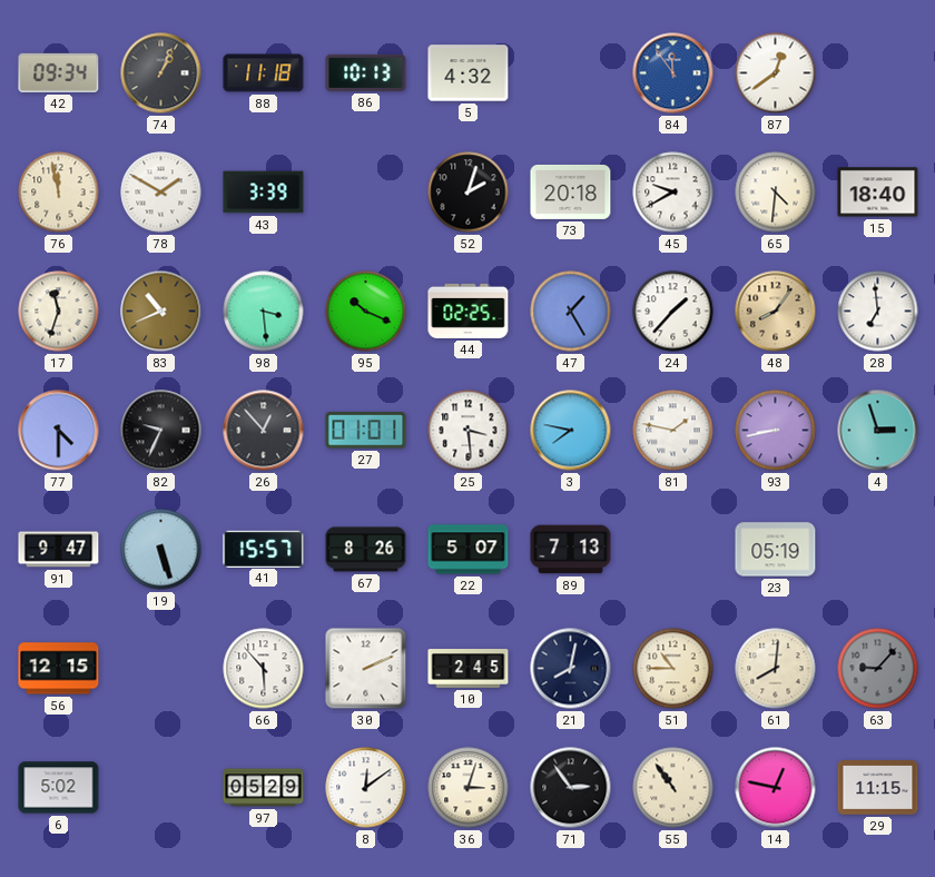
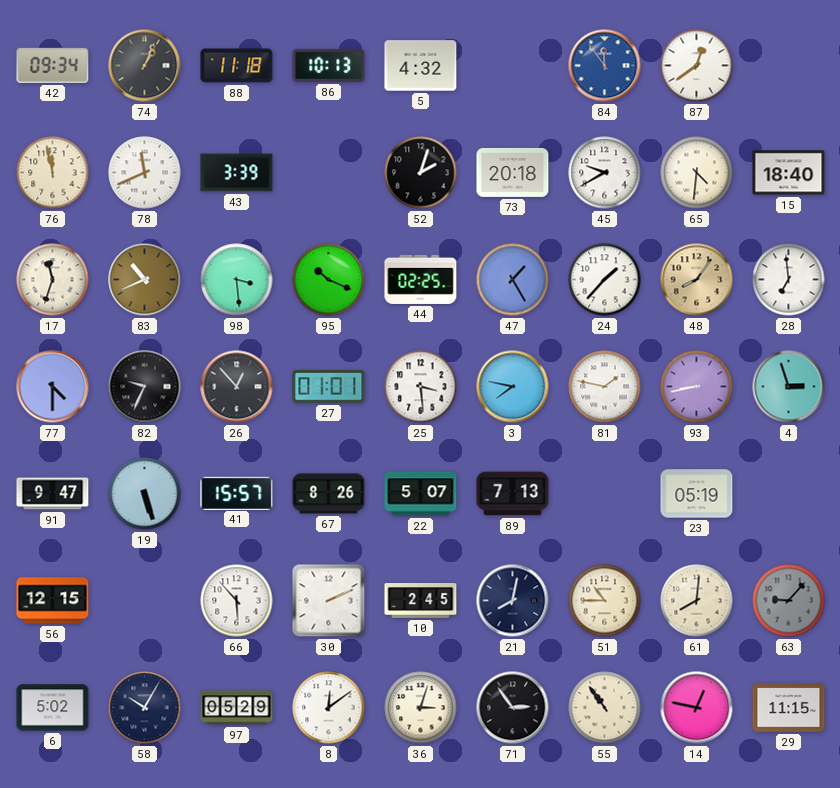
78: 1:50 -> 11:41 (145, 173)
58: none -> 10:05 (145, 708)
